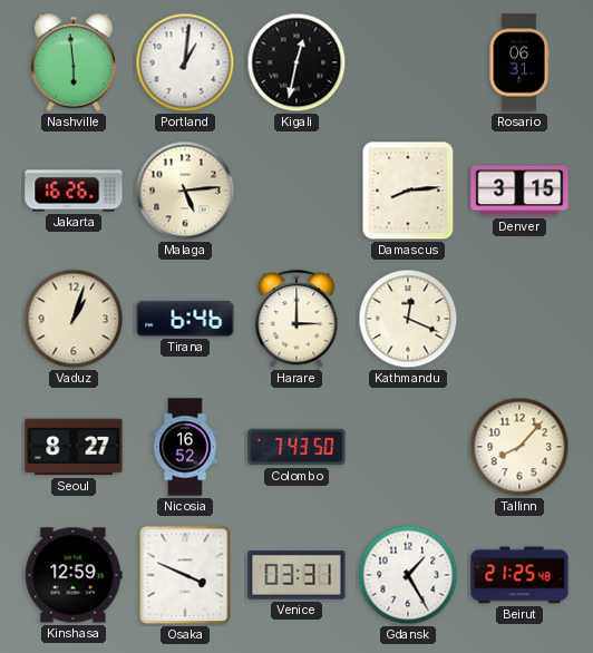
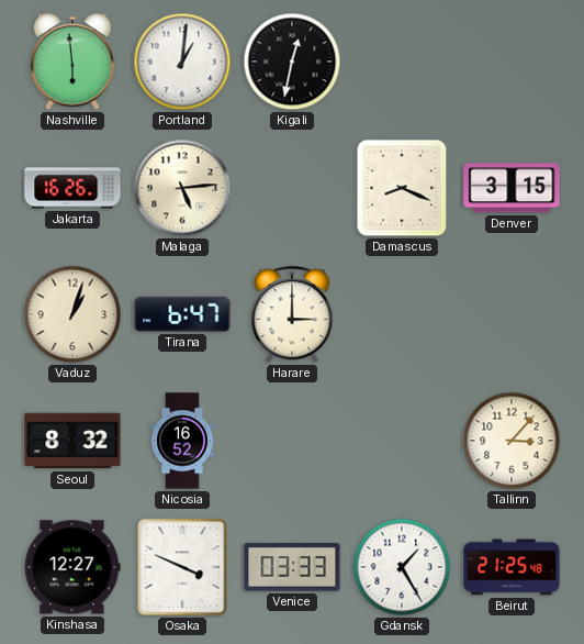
Rosario: 06:31 -> none (519, 62)
Damascus: 8:14 -> 8:19 (402, 188)
Tirana: 6:46 -> 6:47 (182, 314)
Kathmandu: 12:19 -> none (408, 319)
Seoul: 8:27 -> 8:32 (72, 441)
Colombo: 7:43 -> none (296, 447)
Tallinn: 8:07 -> 3:07 (512, 441)
Kinshasa: 12:59 -> 12:27 (72, 567)
Venice: 03:31 -> 03:33 (292, 567)
